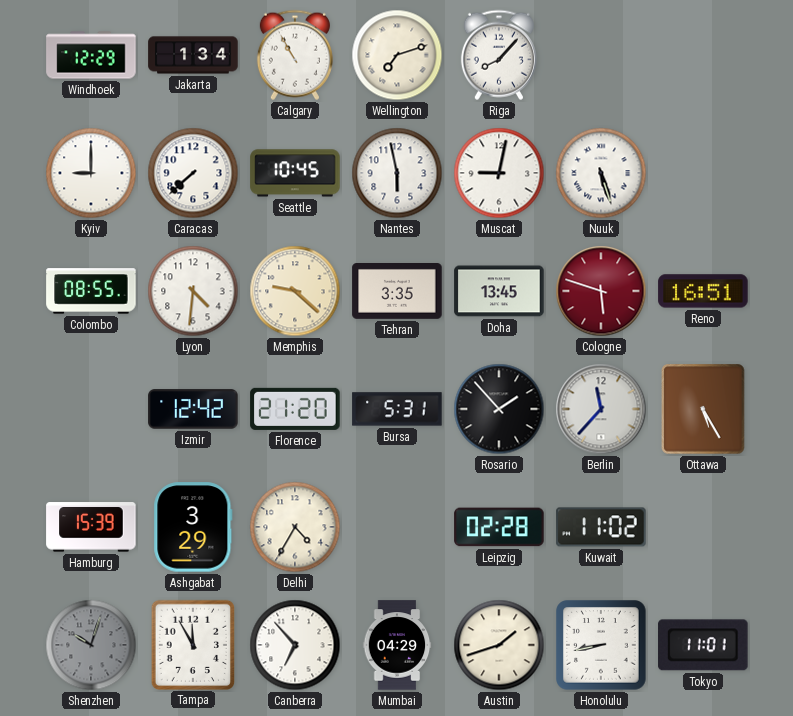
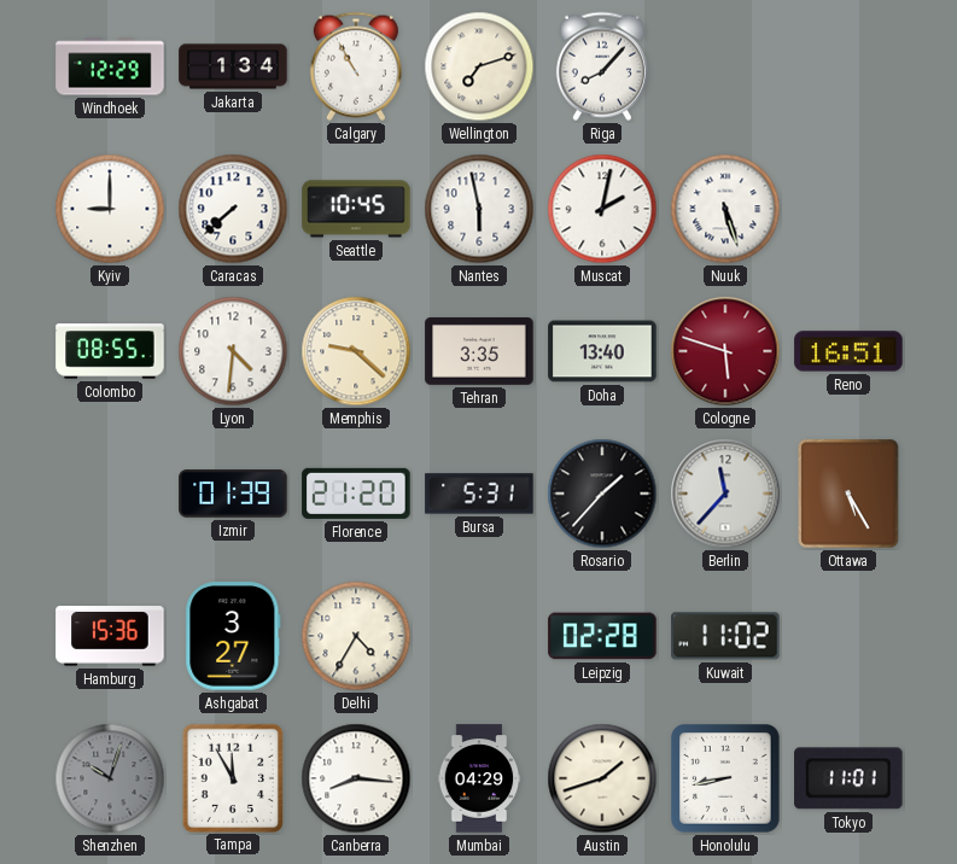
Muscat: 9:02 -> 2:02 (602, 209)
Doha: 13:45 -> 13:40 (602, 351)
Izmir: 12:42 -> 01:39 (233, 494)
Rosario: 1:53 -> 1:37 (602, 494)
Hamburg: 15:39 -> 15:36 (110, 636)
Ashgabat: 3:29 -> 3:27 (233, 636)
Canberra: 6:53 -> 8:16 (356, 778)
